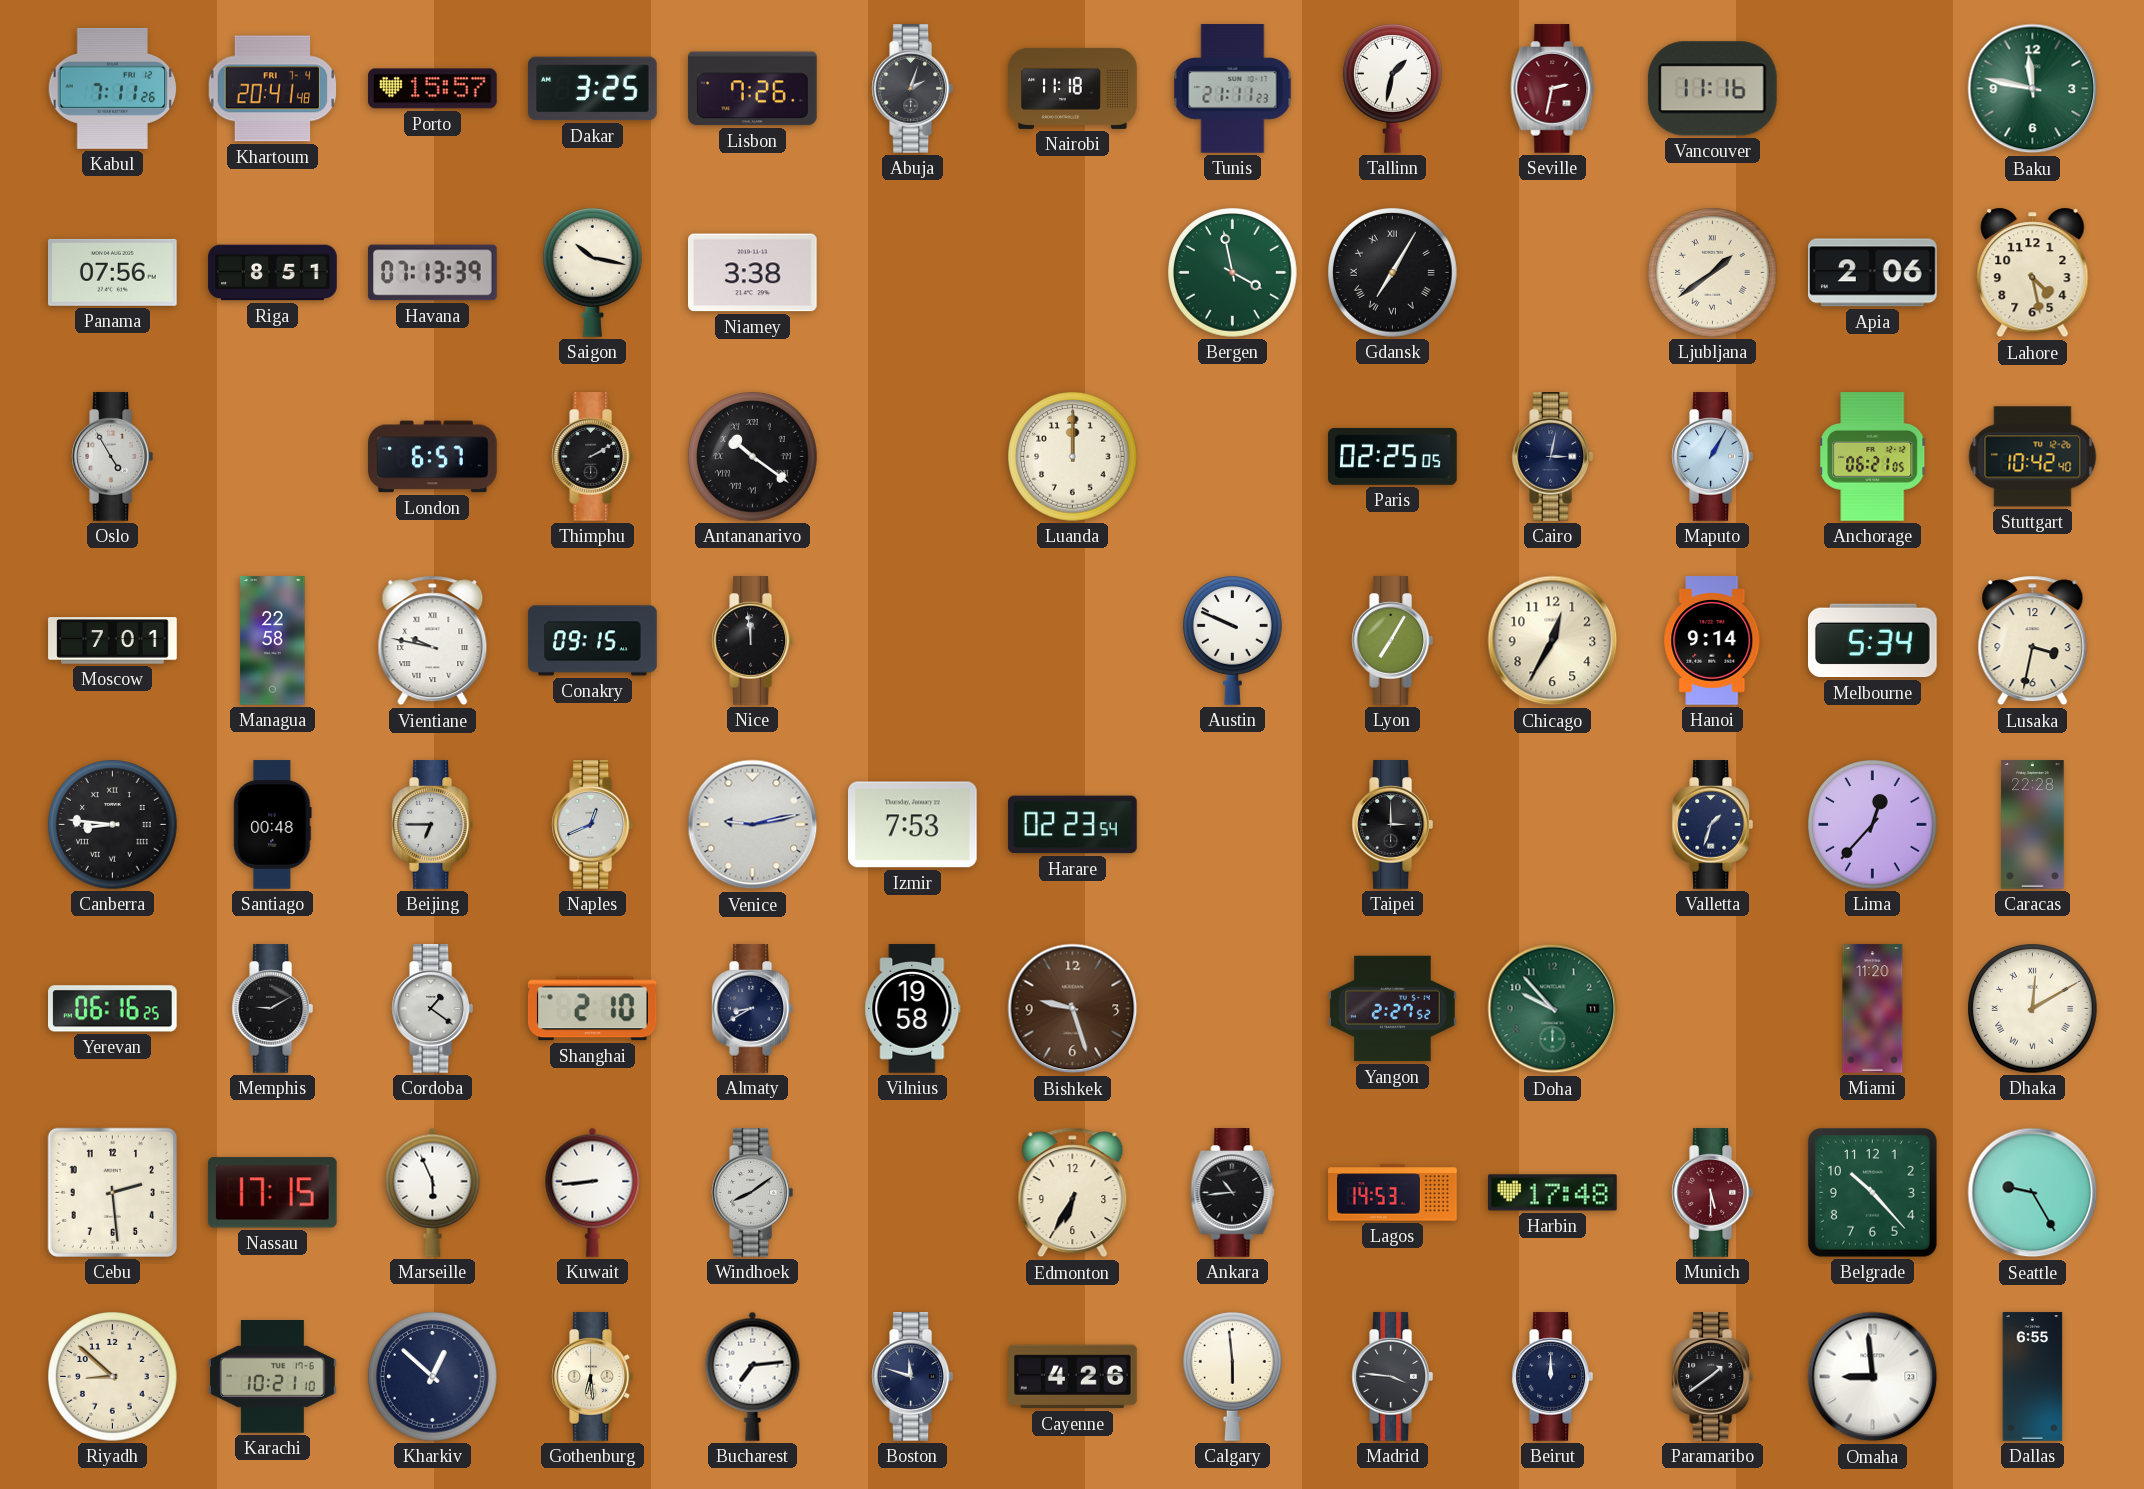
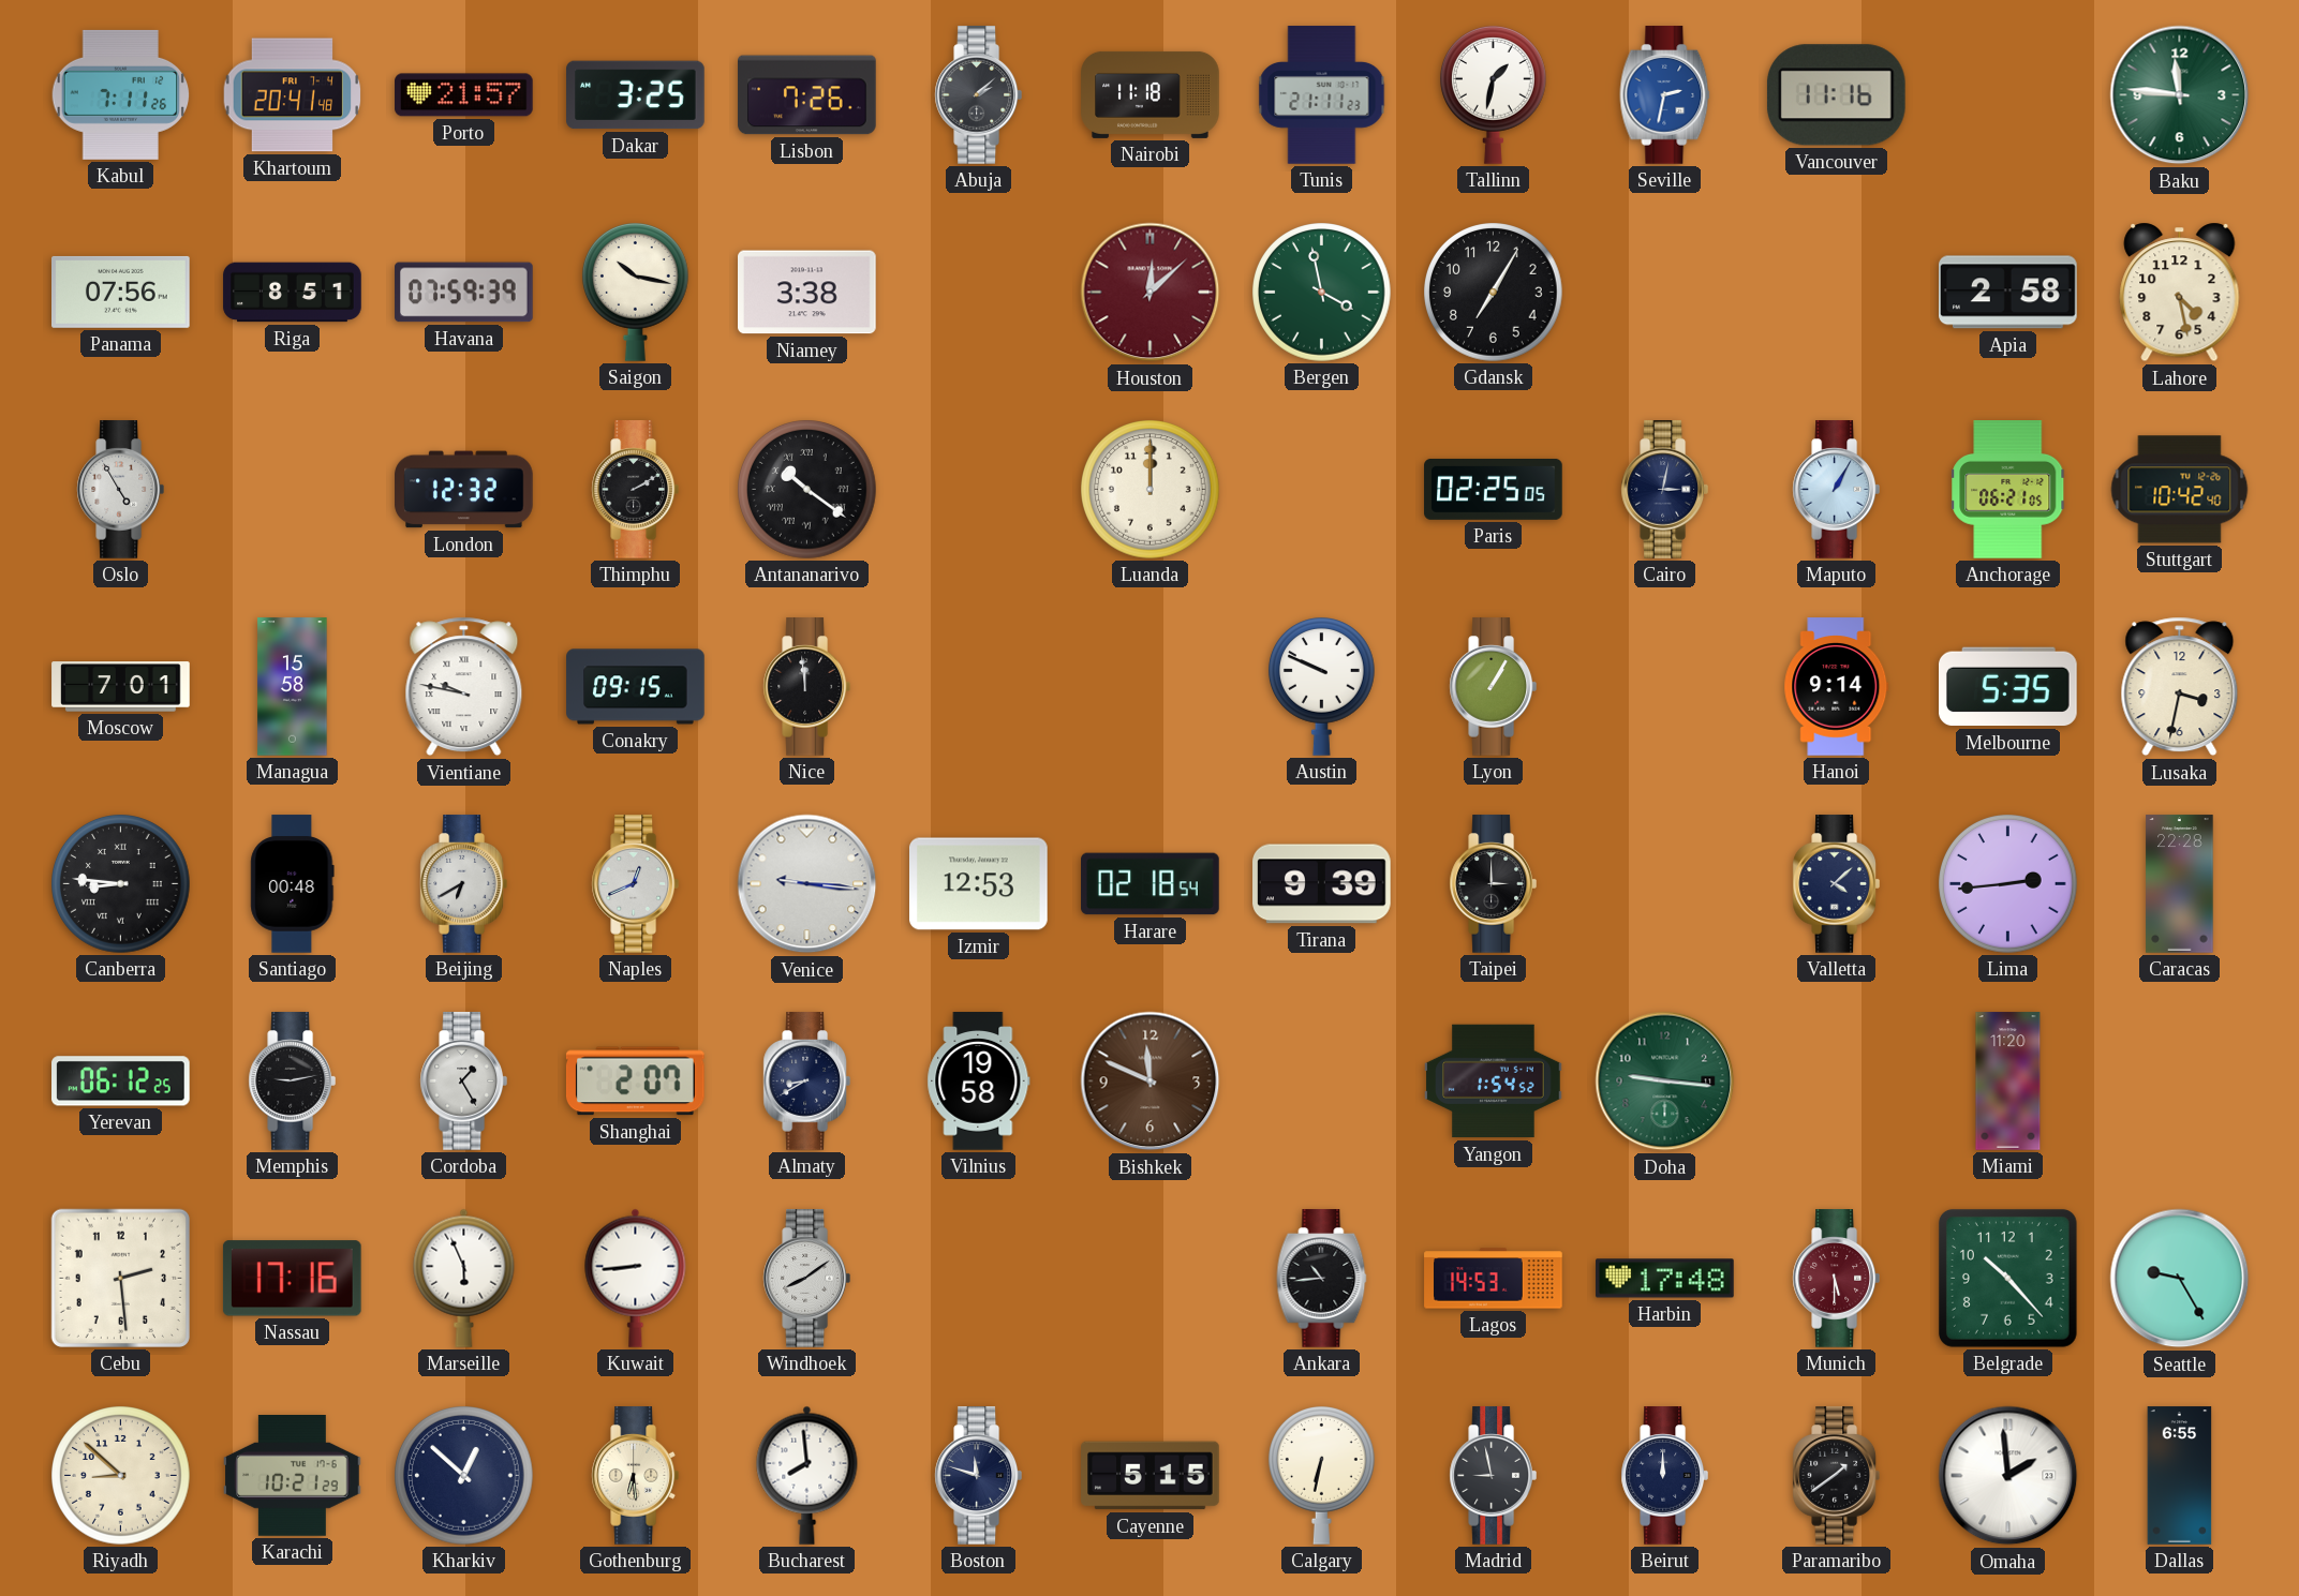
Porto: 15:57 -> 21:57 (464, 95)
Abuja: 2:03 -> 2:08 (978, 95)
Seville dial: burgundy -> blue (1665, 95)
Baku: 11:47 -> 11:46 (2180, 95)
Havana: 07:13 -> 07:59 (464, 293)
Houston: none -> 12:08 (1151, 293)
Gdansk numerals: Roman -> Arabic (1494, 293)
Ljubljana: 1:39 -> none (1713, 273)
Apia: 2:06 -> 2:58 (2008, 293)
London: 6:57 -> 12:32 (464, 490)
Managua: 22:58 -> 15:58 (293, 687)
Lyon: 7:05 -> 1:05 (1493, 687)
Chicago: 12:35 -> none (1553, 641)
Melbourne: 5:34 -> 5:35 (2008, 687)
Beijing: 6:45 -> 6:40 (463, 884)
Venice: 9:13 -> 9:16 (807, 884)
Izmir: 7:53 -> 12:53 (979, 884)
Harare: 02:23 -> 02:18 (1151, 884)
Tirana: none -> 9:39 (1322, 884)
Valletta: 1:33 -> 4:08 (1836, 884)
Lima: 12:37 -> 2:44 (2008, 884)
Yerevan: 06:16 -> 06:12 (121, 1082)
Memphis: 9:10 -> 9:13 (292, 1082)
Cordoba: 1:21 -> 1:25 (463, 1082)
Shanghai: 2:10 -> 2:07 (635, 1082)
Bishkek: 9:27 -> 11:49 (1151, 1082)
Yangon: 2:27 -> 1:54 (1494, 1082)
Doha: 9:53 -> 9:16 (1665, 1082)
Dhaka: 12:10 -> none (2033, 1009)
Nassau: 17:15 -> 17:16 (292, 1279)
Edmonton: 6:35 -> none (1073, 1193)
Karachi: 10:21:10 -> 10:21:29 (293, 1476)
Bucharest: 7:14 -> 7:59 (807, 1475)
Cayenne: 4:26 -> 5:15 (1151, 1476)
Calgary: 5:59 -> 6:32 (1322, 1476)
Madrid: 3:46 -> 8:58 (1493, 1476)
Omaha: 8:59 -> 1:59 (2008, 1476)
